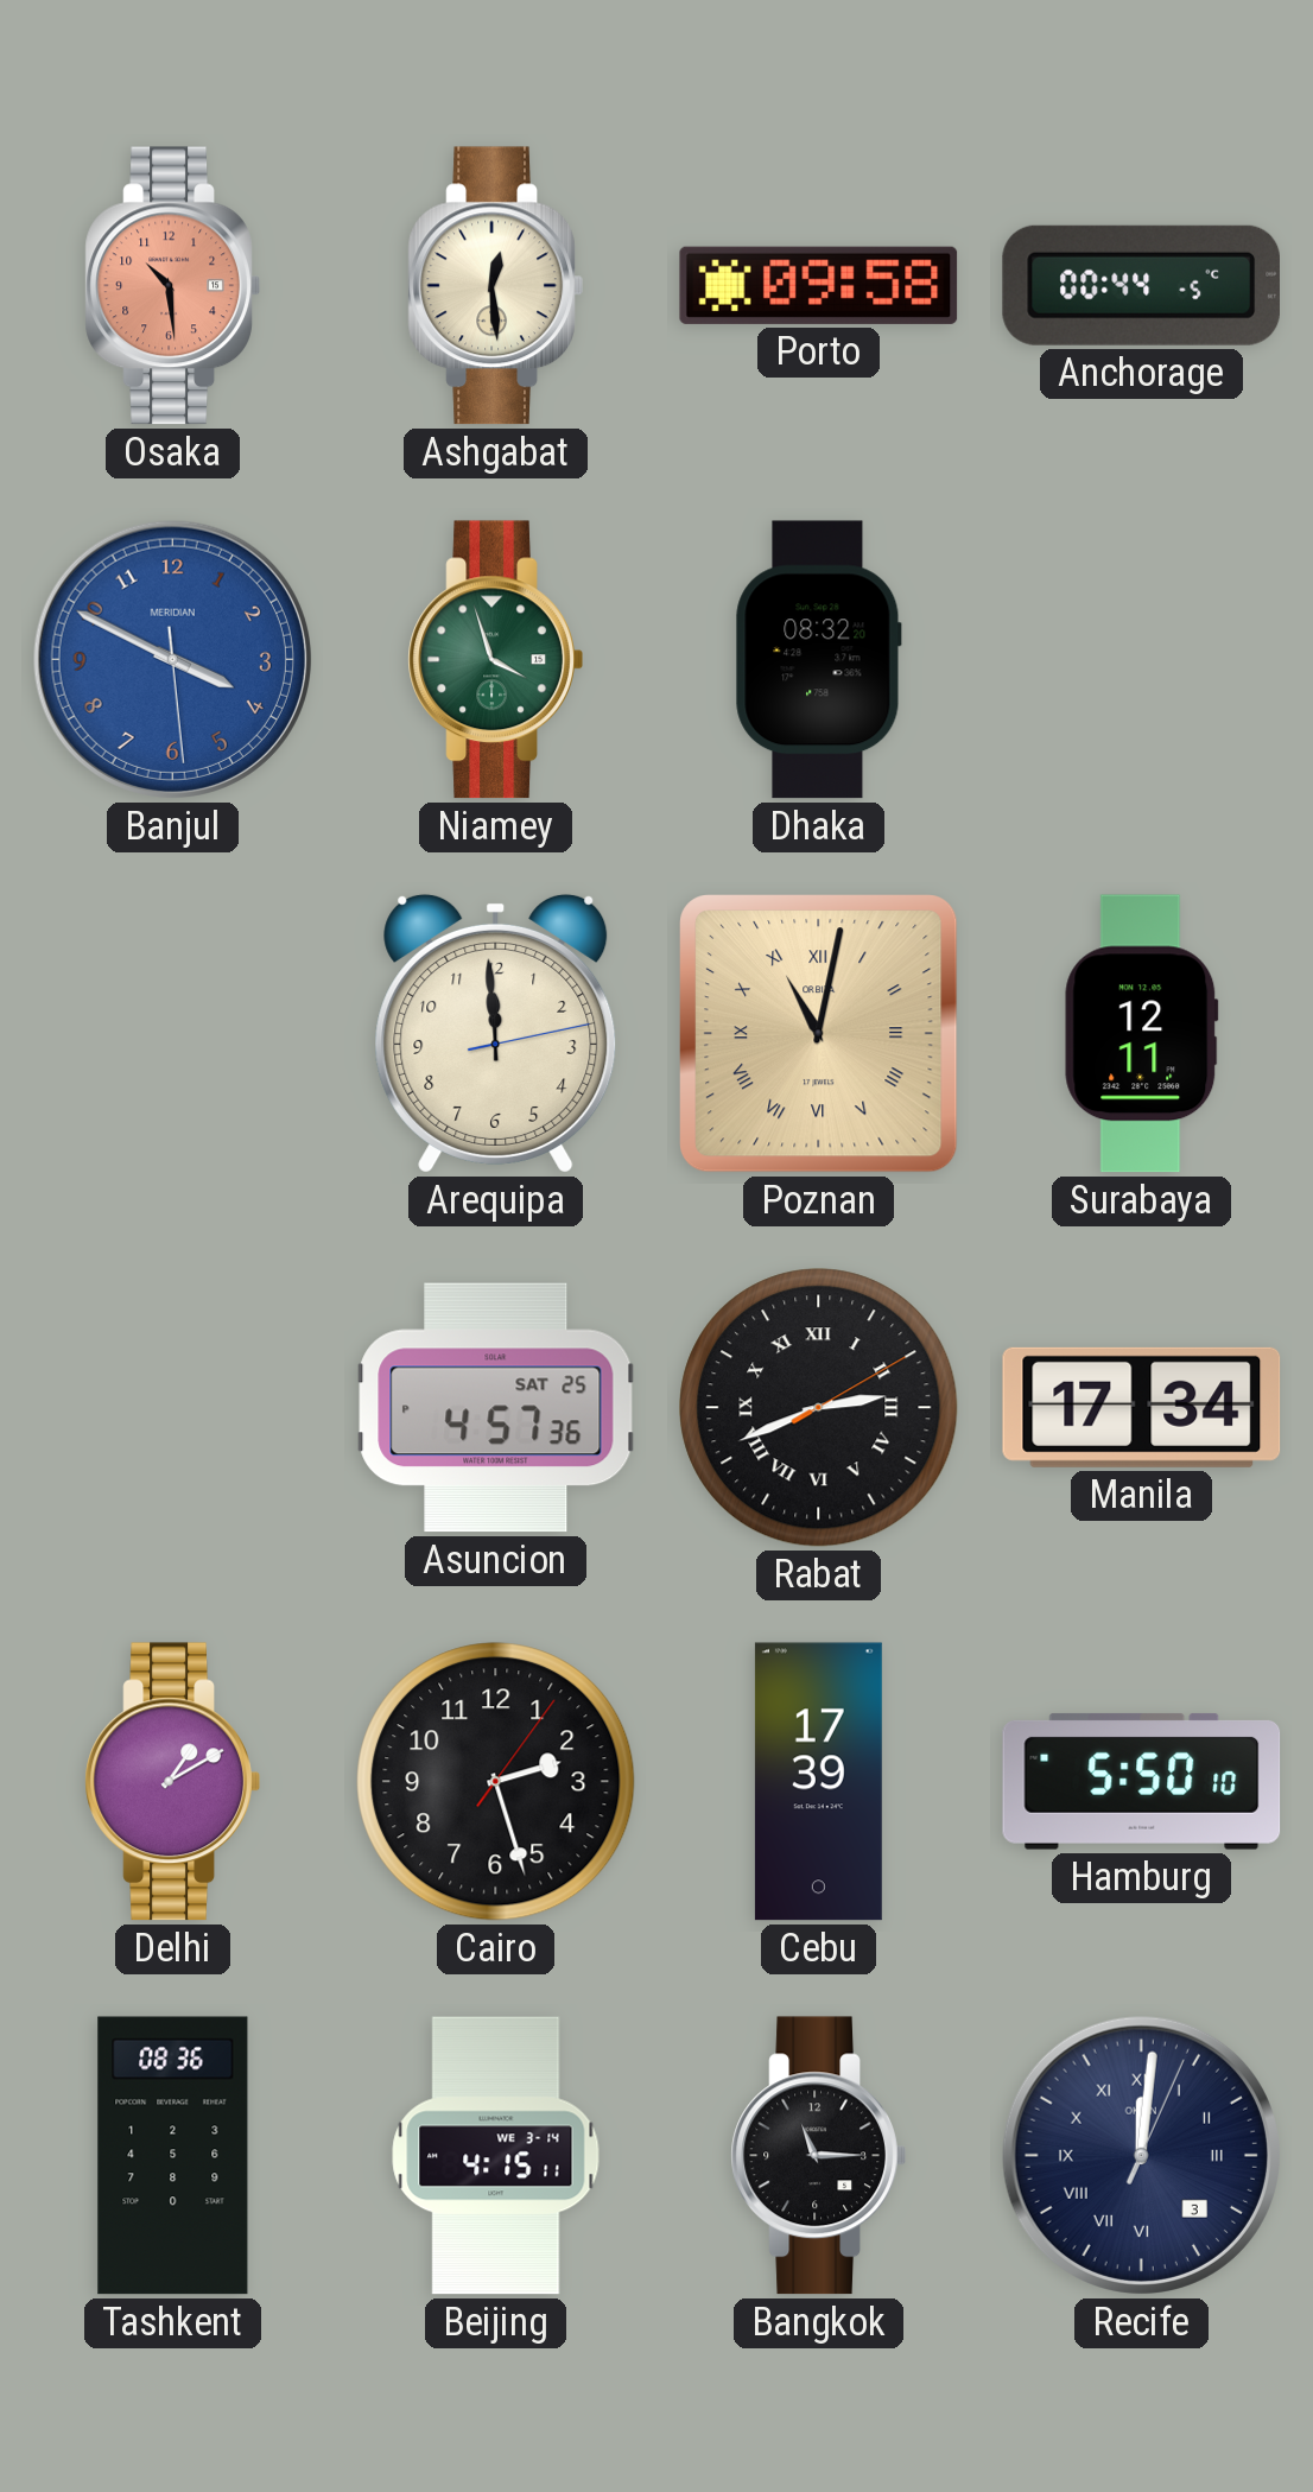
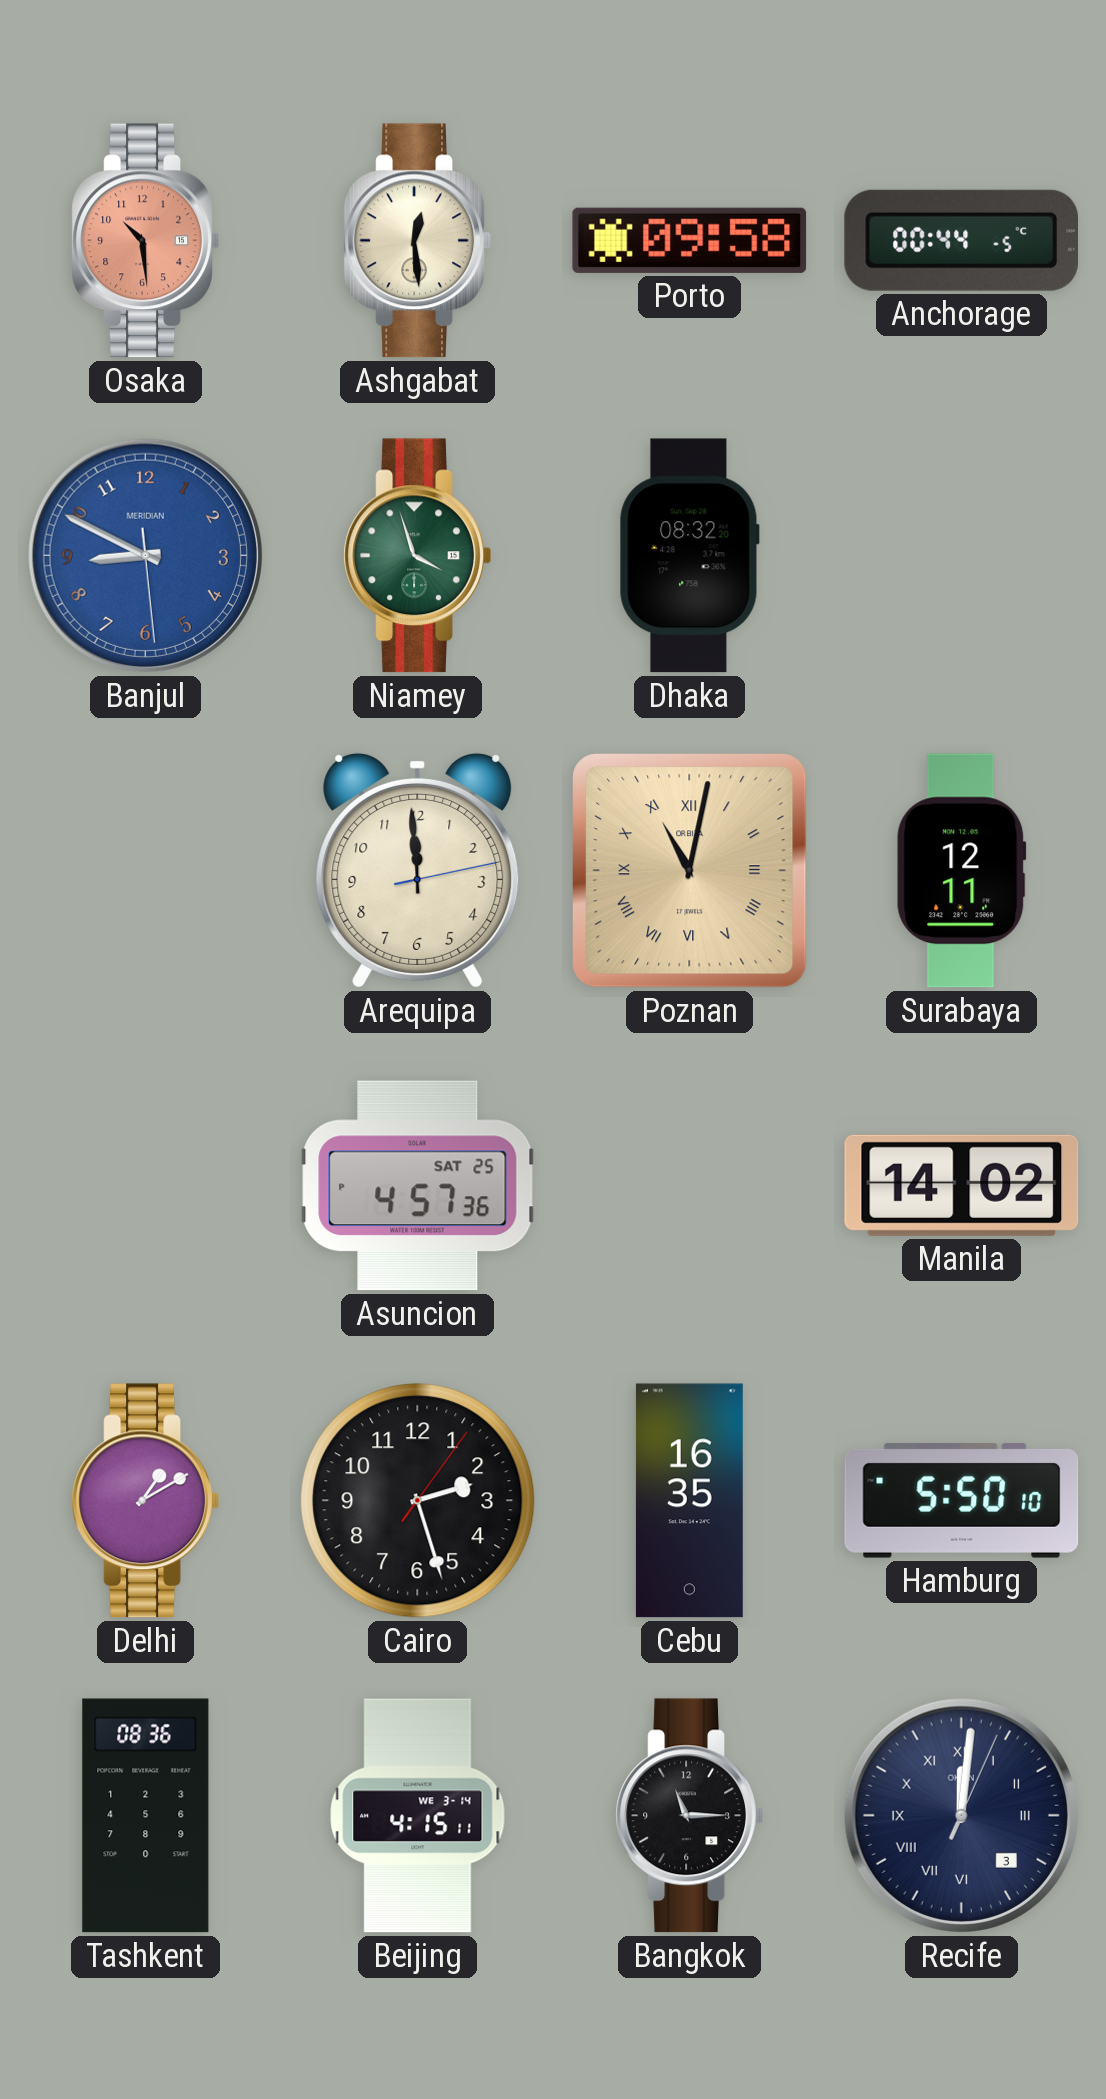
Banjul: 3:49 -> 8:49 (145, 555)
Rabat: 2:41 -> none (819, 1408)
Manila: 17:34 -> 14:02 (962, 1185)
Cebu: 17:39 -> 16:35 (689, 1501)
